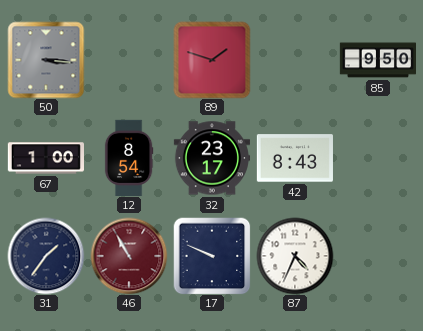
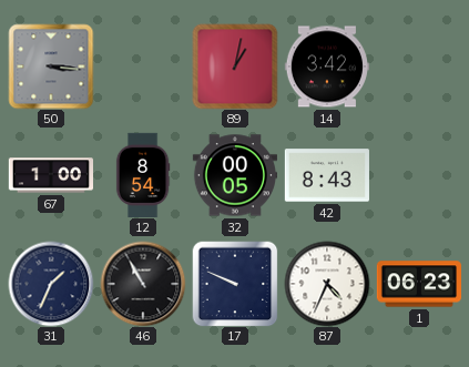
89: 1:48 -> 1:02 (235, 67)
14: none -> 3:42 (327, 67)
85: 9:50 -> none (377, 60)
32: 23:17 -> 00:05 (234, 175)
31: 1:36 -> 1:34 (51, 284)
46 dial: burgundy -> black (143, 284)
1: none -> 06:23 (418, 284)
